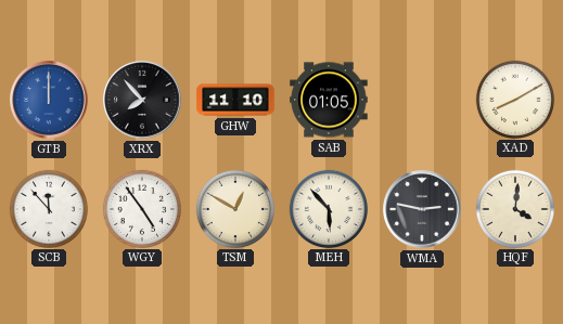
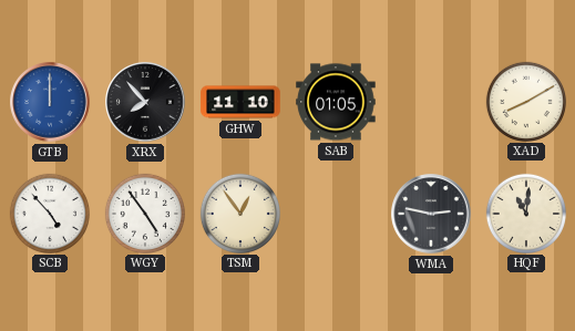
SCB: 11:53 -> 4:53 (49, 213)
TSM: 12:50 -> 12:54 (239, 213)
MEH: 5:53 -> none (328, 208)
HQF: 4:01 -> 11:01 (525, 213)
